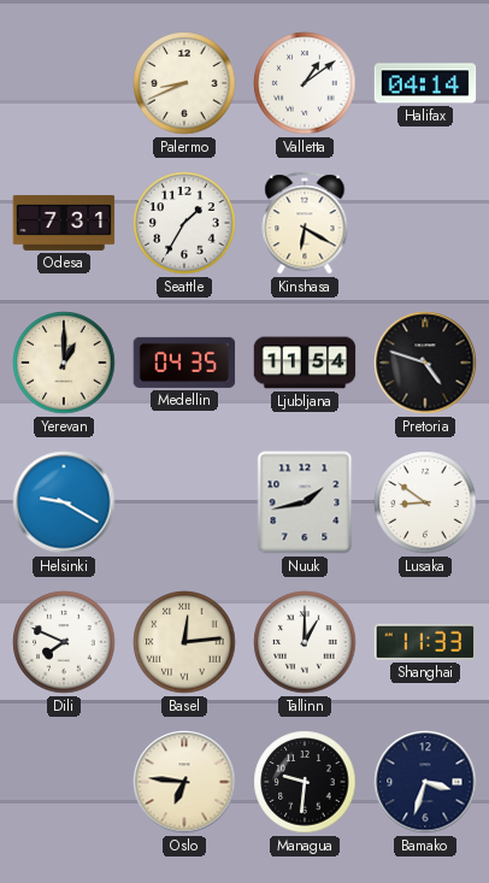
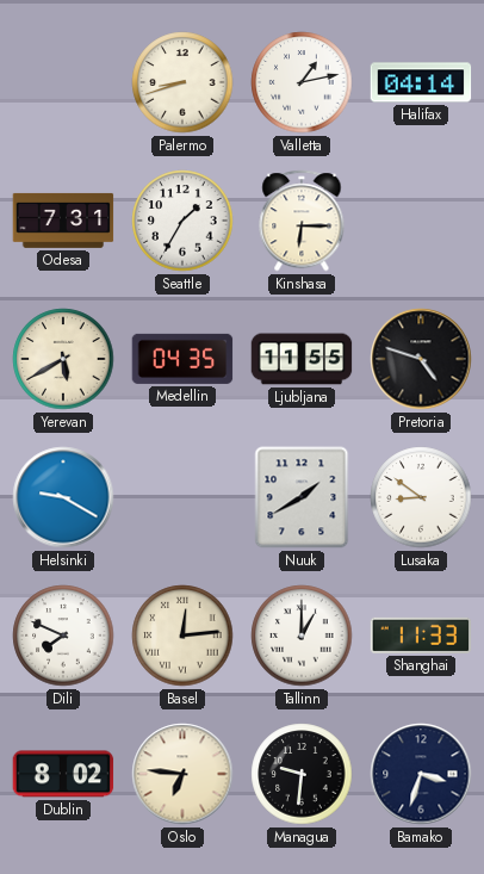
Palermo: 8:41 -> 8:42 (182, 82)
Valletta: 1:09 -> 1:13 (302, 82)
Kinshasa: 6:20 -> 6:15 (302, 221)
Yerevan: 1:00 -> 5:40 (63, 359)
Ljubljana: 11:54 -> 11:55 (302, 359)
Nuuk: 1:43 -> 1:40 (302, 497)
Dublin: none -> 8:02 (63, 774)
